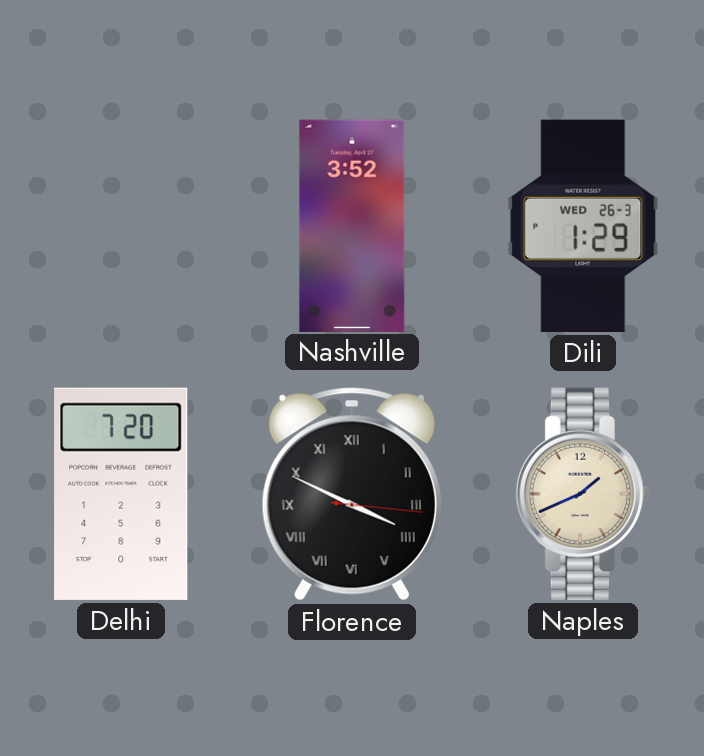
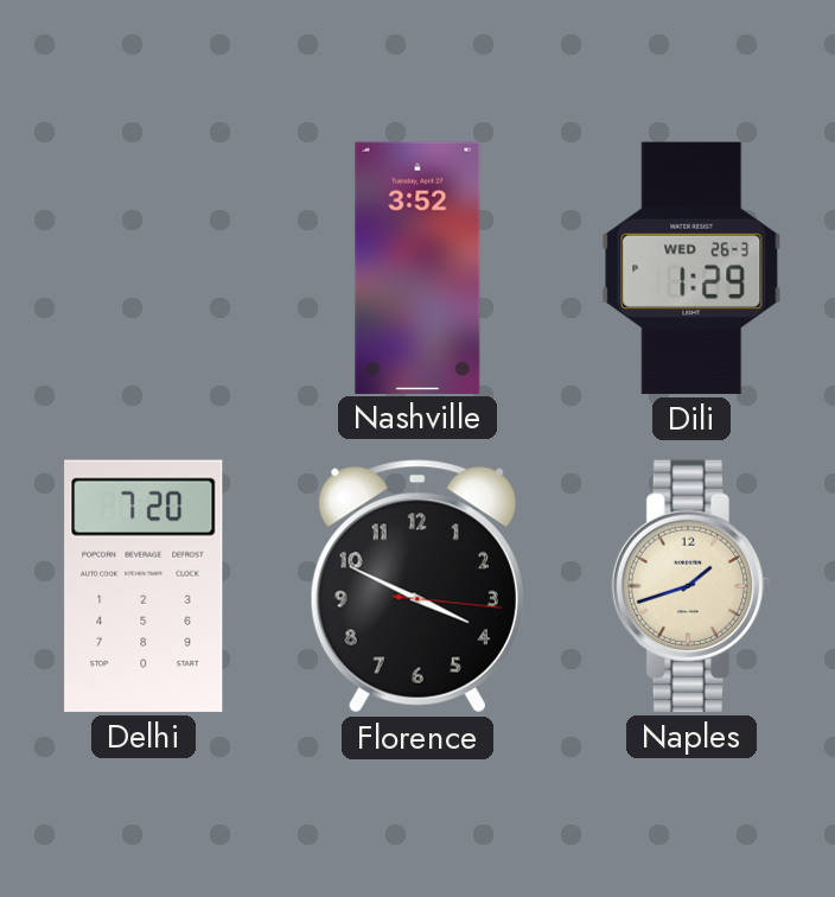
Florence numerals: Roman -> Arabic (417, 586)
Naples: 1:41 -> 1:42 (690, 586)
